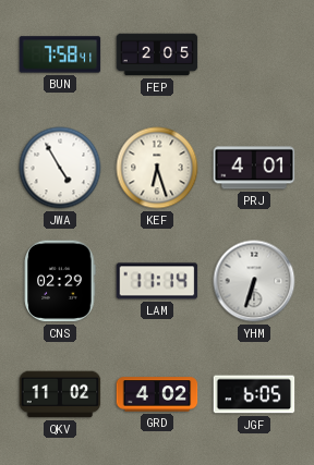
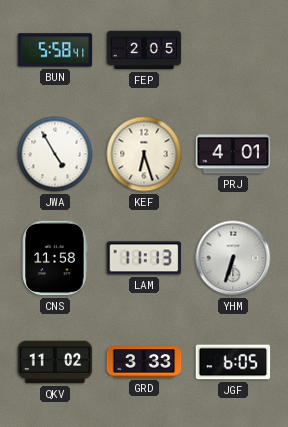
BUN: 7:58 -> 5:58 (55, 50)
CNS: 02:29 -> 11:58 (55, 258)
LAM: 11:14 -> 11:13 (144, 258)
GRD: 4:02 -> 3:33 (144, 362)
